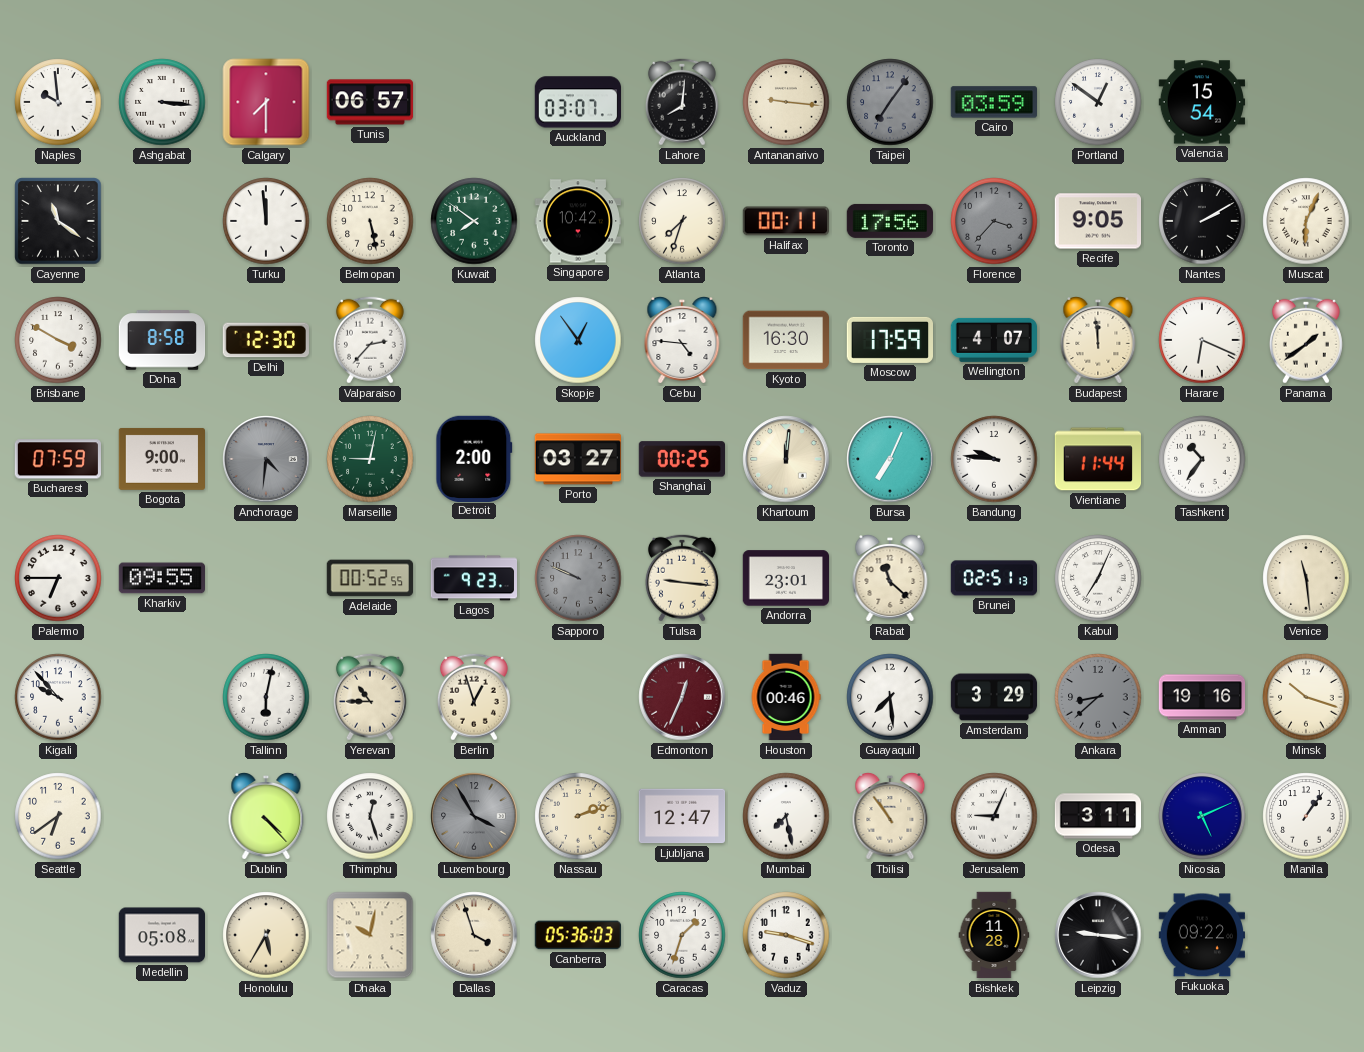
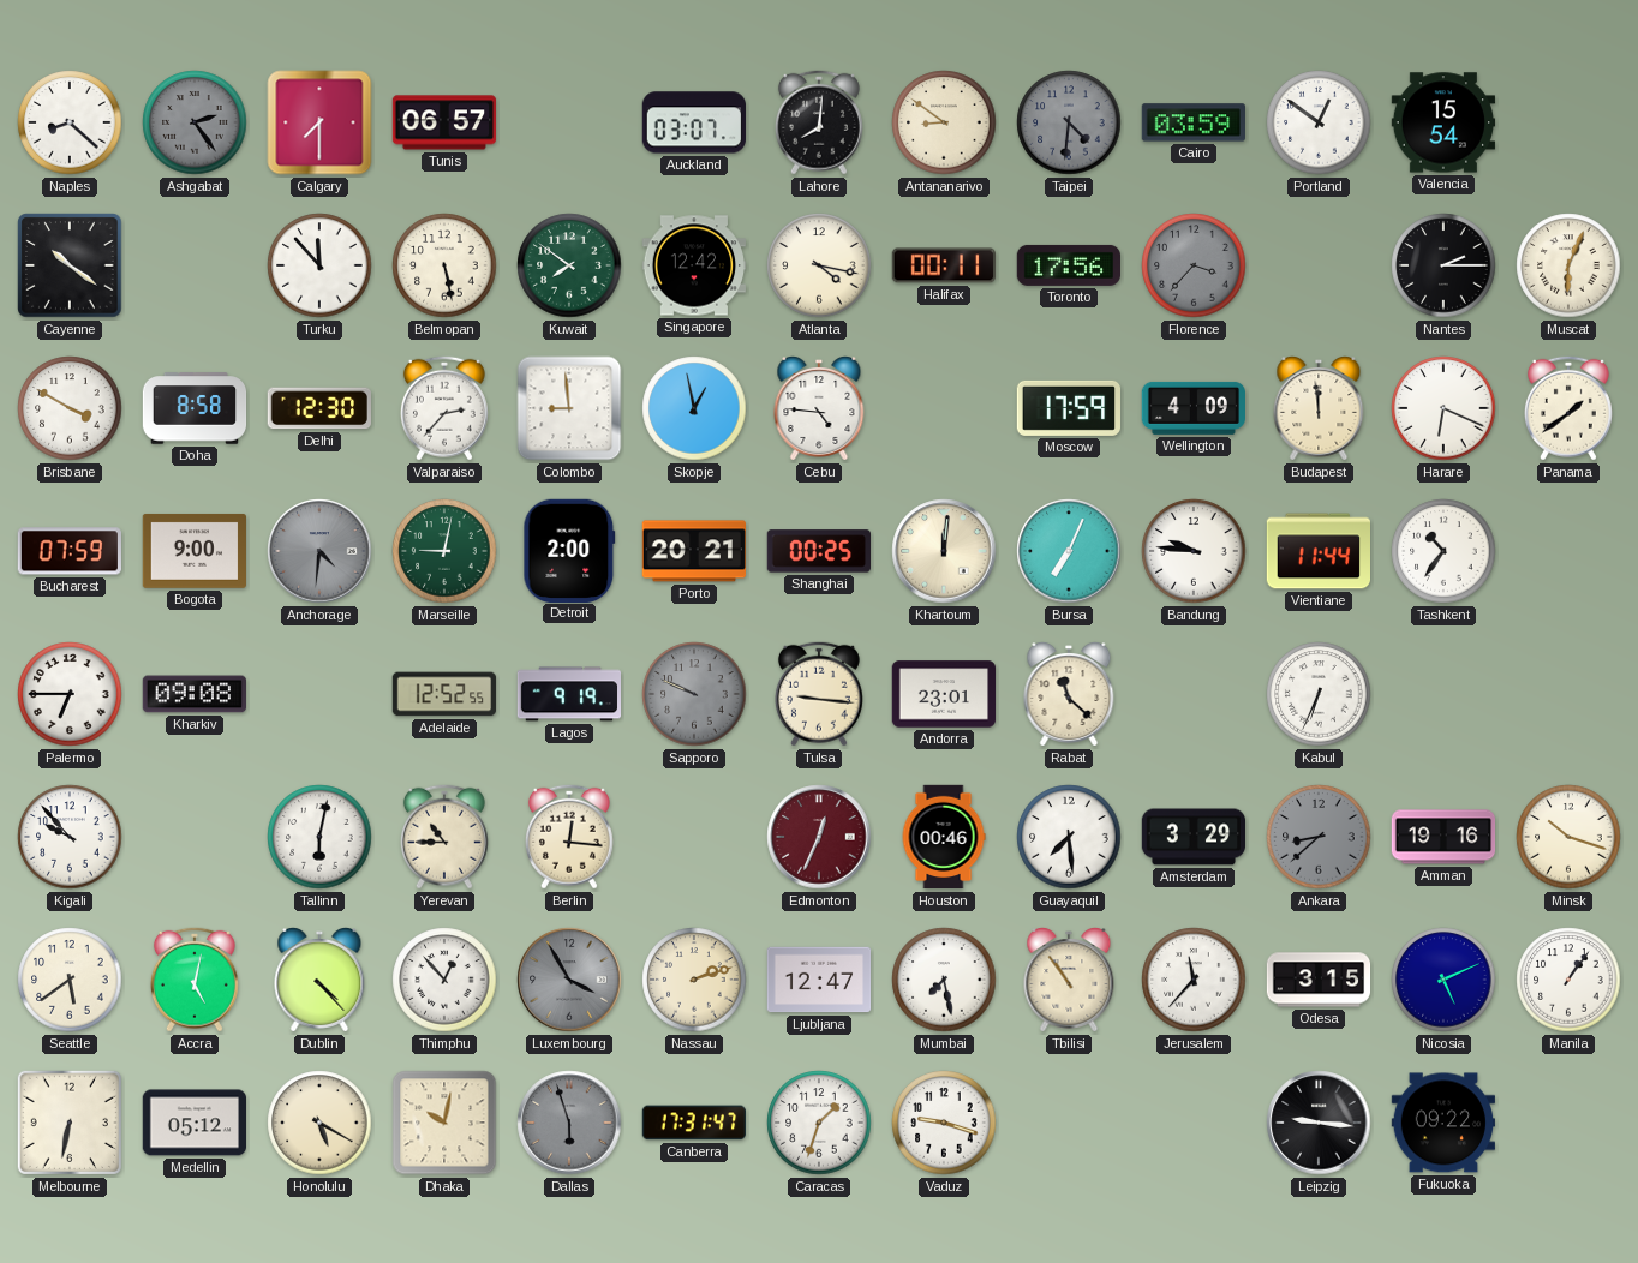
Naples: 9:59 -> 8:22 (70, 122)
Ashgabat: 3:16 -> 2:24 (195, 122)
Ashgabat dial: white -> grey (195, 122)
Antananarivo: 9:16 -> 8:51 (944, 122)
Taipei: 7:06 -> 4:31 (1069, 122)
Cayenne: 11:21 -> 10:21 (70, 265)
Turku: 11:59 -> 11:53 (319, 265)
Singapore: 10:42 -> 12:42 (694, 265)
Atlanta: 7:33 -> 4:17 (819, 265)
Recife: 9:05 -> none (1097, 221)
Nantes: 2:10 -> 2:15 (1443, 265)
Colombo: none -> 8:59 (569, 408)
Skopje: 12:54 -> 12:58 (694, 408)
Kyoto: 16:30 -> none (785, 340)
Wellington: 4:07 -> 4:09 (1192, 408)
Porto: 03:27 -> 20:21 (693, 551)
Kharkiv: 09:55 -> 09:08 (193, 694)
Adelaide: 00:52 -> 12:52 (444, 694)
Lagos: 9:23 -> 9:19 (569, 694)
Brunei: 02:51 -> none (993, 578)
Kabul: 7:04 -> 6:34 (1319, 694)
Venice: 11:29 -> none (1306, 578)
Berlin: 12:57 -> 12:16 (569, 837)
Seattle: 6:39 -> 5:39 (70, 980)
Accra: none -> 5:02 (195, 980)
Thimphu: 12:27 -> 12:53 (444, 980)
Jerusalem: 9:04 -> 11:37 (1194, 980)
Odesa: 3:11 -> 3:15 (1319, 980)
Melbourne: none -> 6:32 (70, 1123)
Medellin: 05:08 -> 05:12 (193, 1123)
Honolulu: 5:35 -> 5:20 (319, 1123)
Dallas: 3:57 -> 5:57 (569, 1123)
Dallas dial: cream -> grey (569, 1123)
Canberra: 05:36 -> 17:31 (694, 1123)
Bishkek: 11:28 -> none (994, 935)
